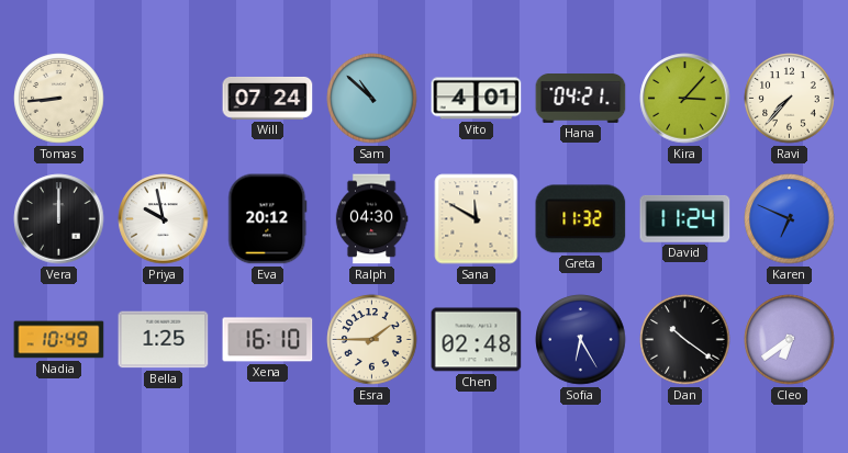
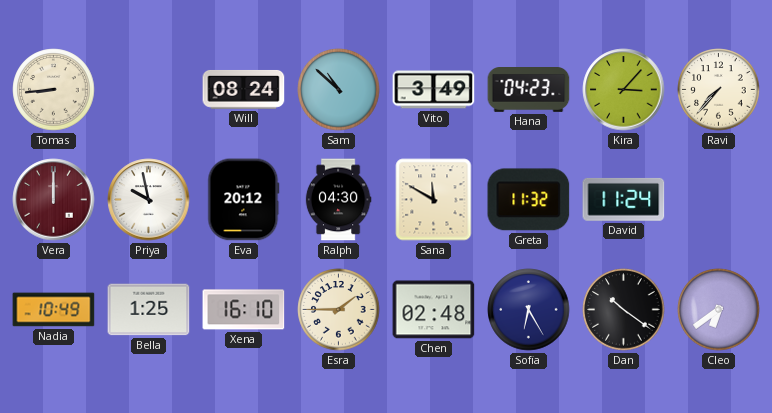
Will: 07:24 -> 08:24 (244, 90)
Vito: 4:01 -> 3:49 (434, 90)
Hana: 04:21 -> 04:23 (529, 90)
Vera dial: black -> burgundy (54, 200)
Karen: 6:49 -> none (790, 219)
